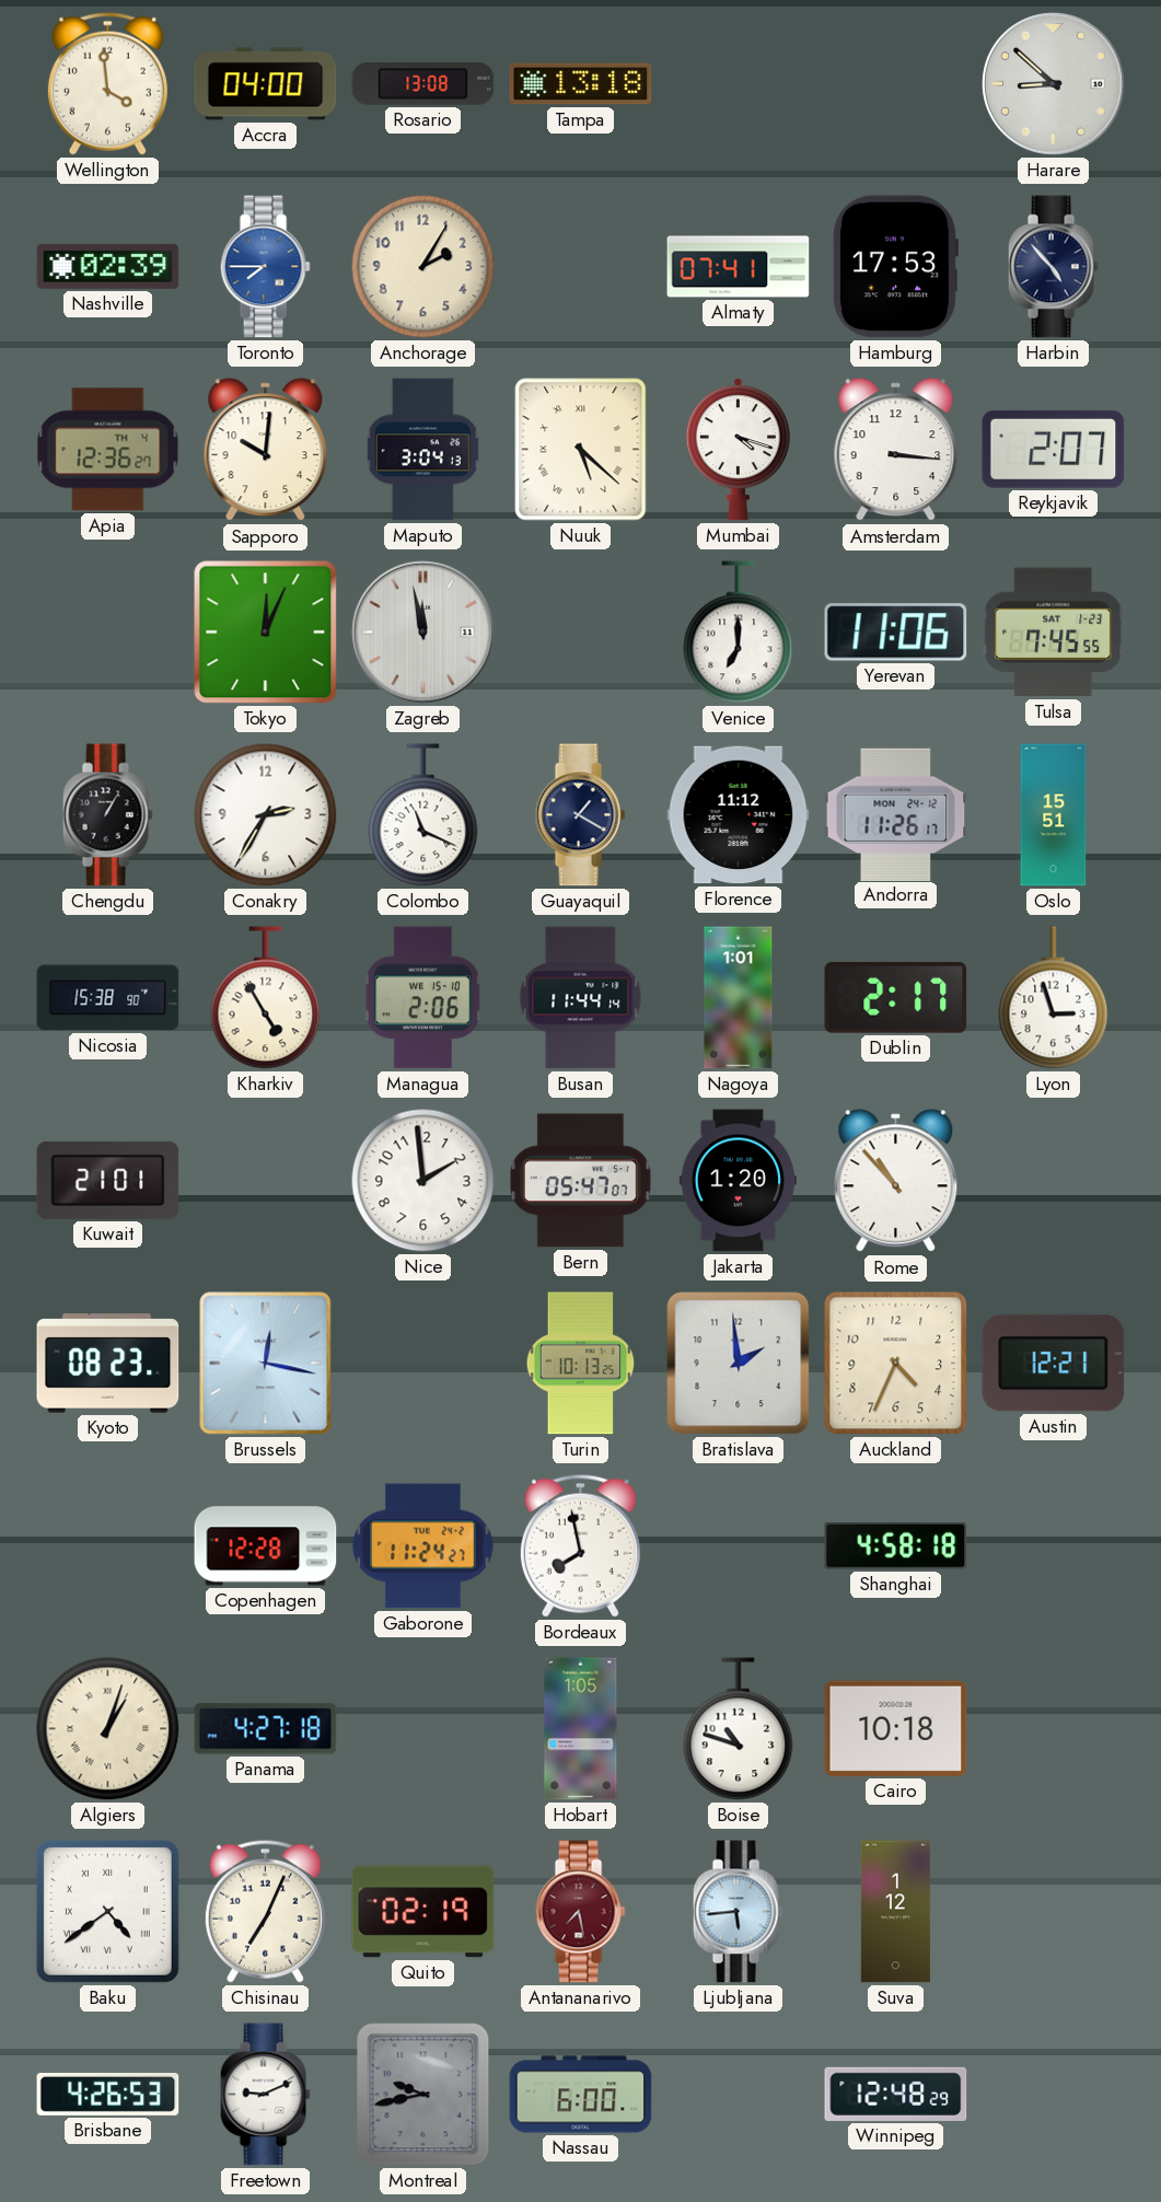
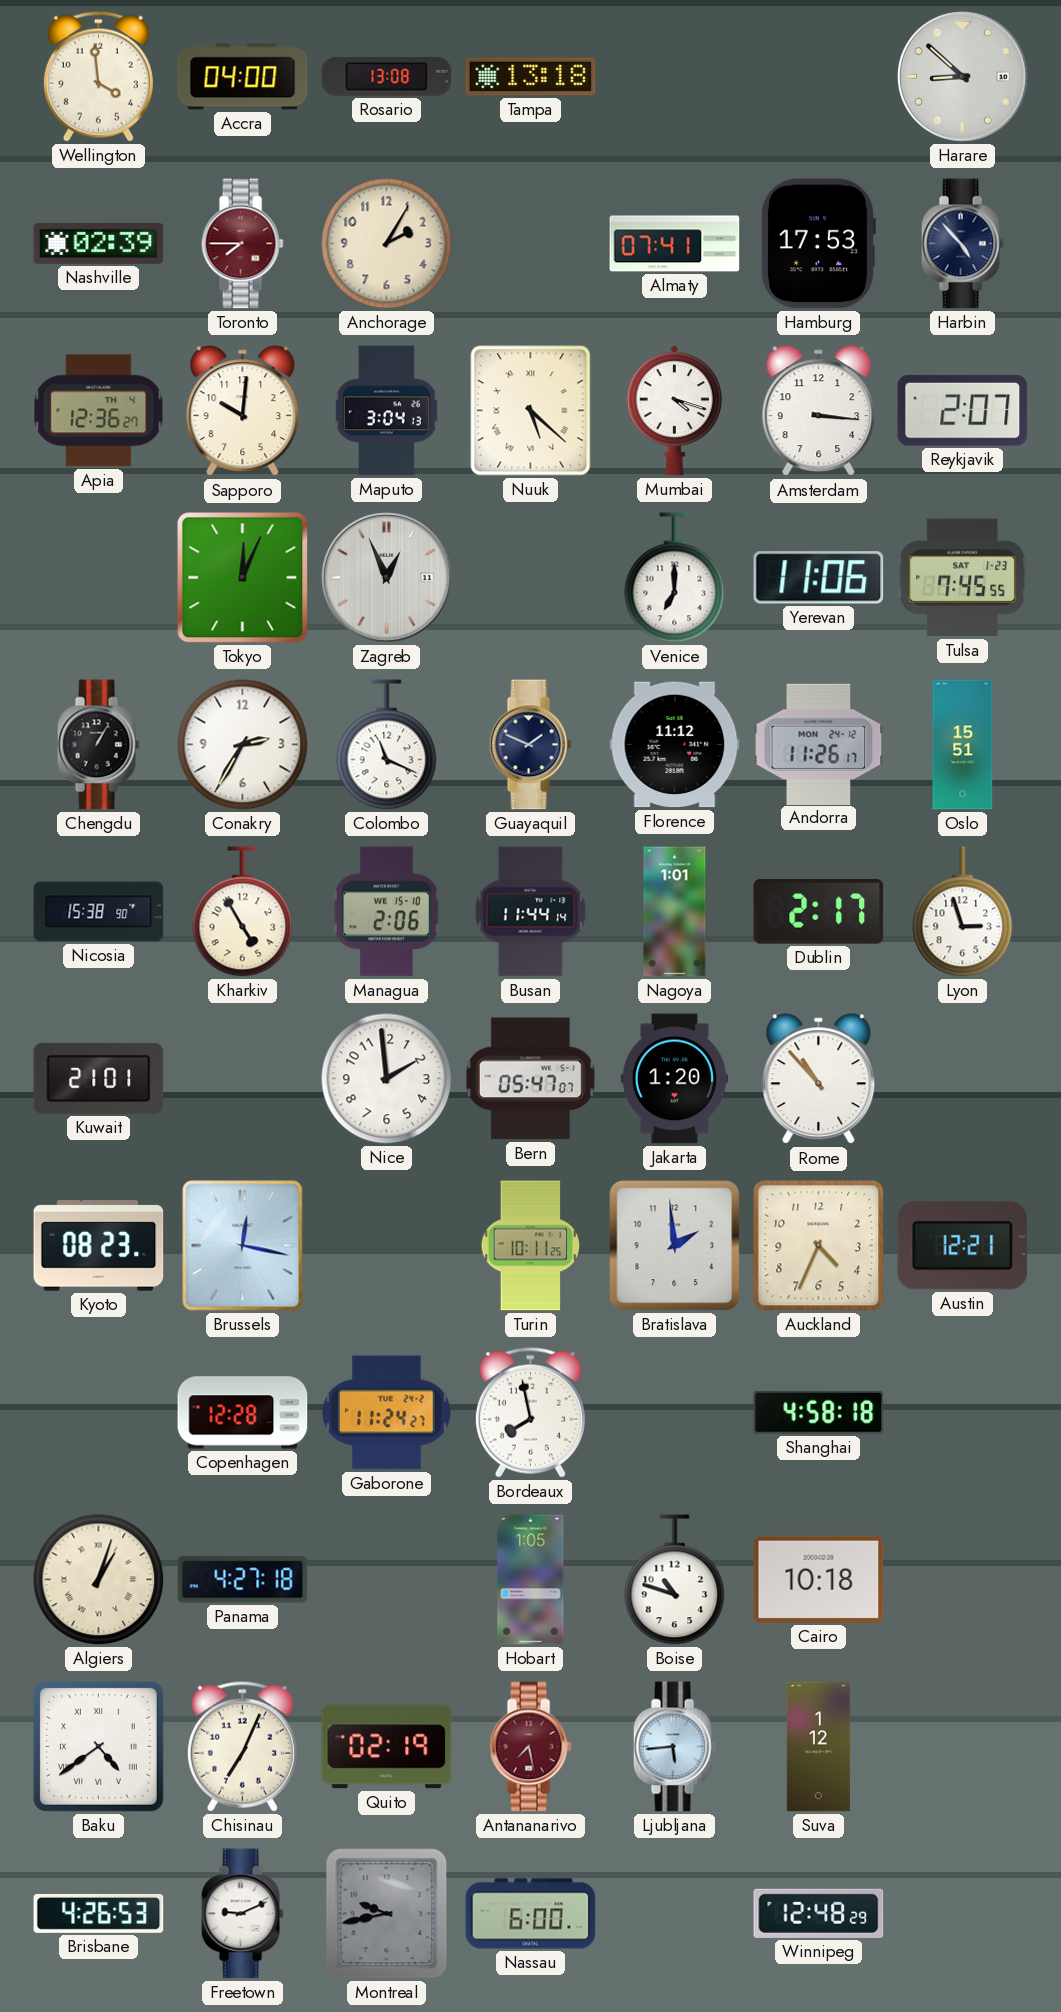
Toronto dial: blue -> burgundy (242, 244)
Zagreb: 11:58 -> 12:56 (387, 578)
Guayaquil: 1:20 -> 1:49 (530, 745)
Turin: 10:13 -> 10:11 (531, 1246)
